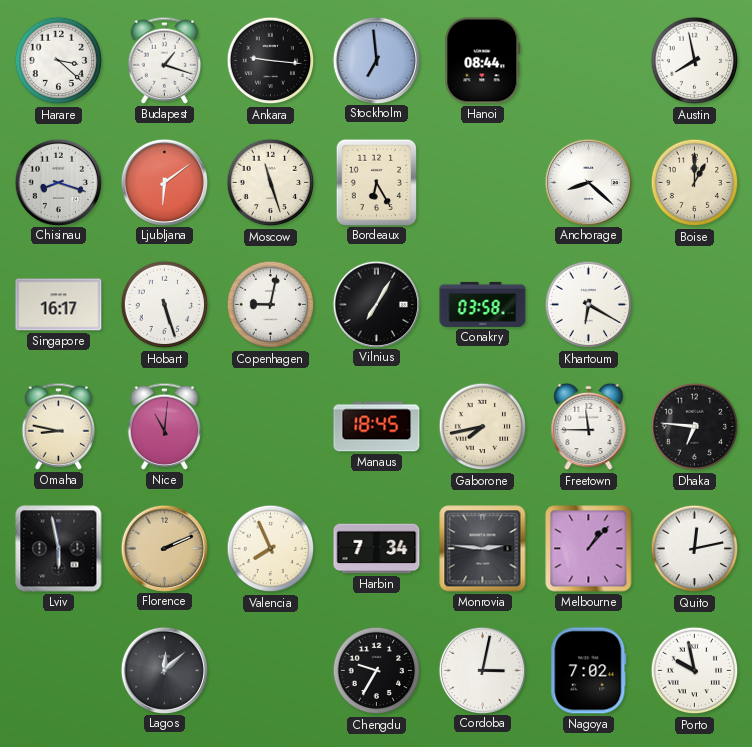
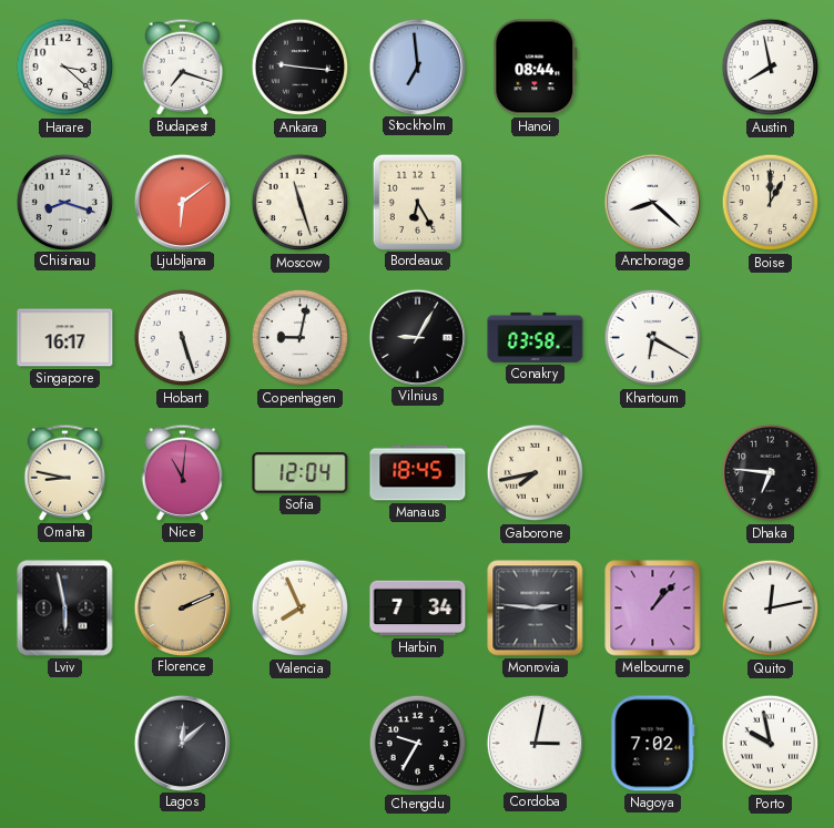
Budapest: 1:18 -> 7:18 (183, 67)
Vilnius: 7:05 -> 9:05 (417, 337)
Sofia: none -> 12:04 (301, 473)
Freetown: 11:45 -> none (589, 427)
